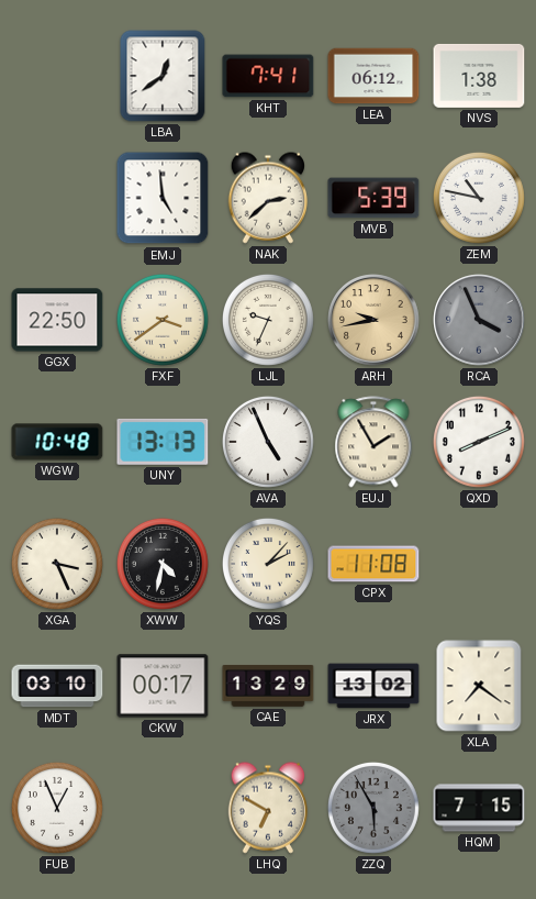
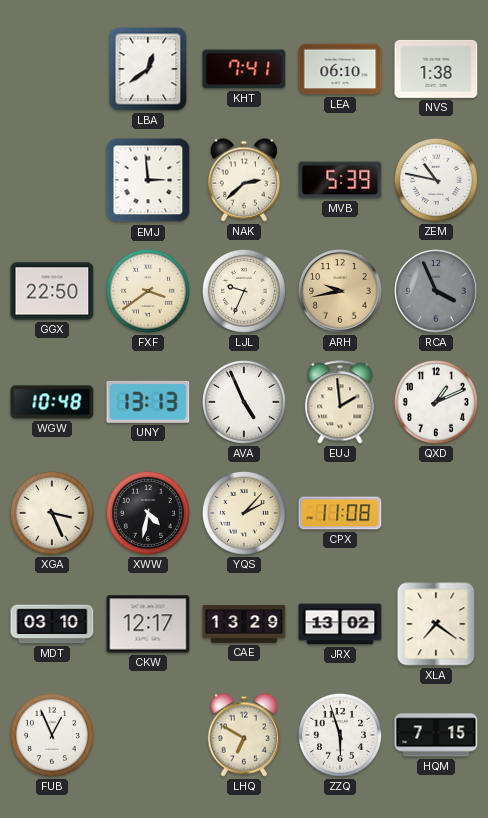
LEA: 06:12 -> 06:10 (340, 69)
EMJ: 4:59 -> 2:59 (148, 180)
EUJ: 1:55 -> 1:59 (340, 402)
QXD: 8:11 -> 1:11 (436, 402)
CKW: 00:17 -> 12:17 (148, 624)
ZZQ: 5:55 -> 5:57 (340, 735)
ZZQ dial: grey -> white (340, 735)
